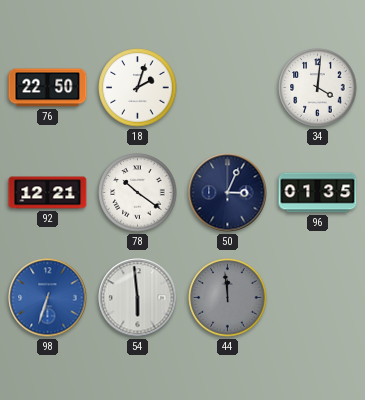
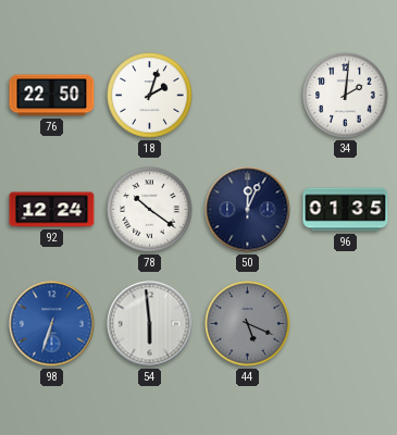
34: 4:01 -> 2:01 (346, 96)
92: 12:21 -> 12:24 (52, 210)
50: 3:04 -> 12:04 (248, 210)
44: 11:59 -> 5:19 (248, 324)
